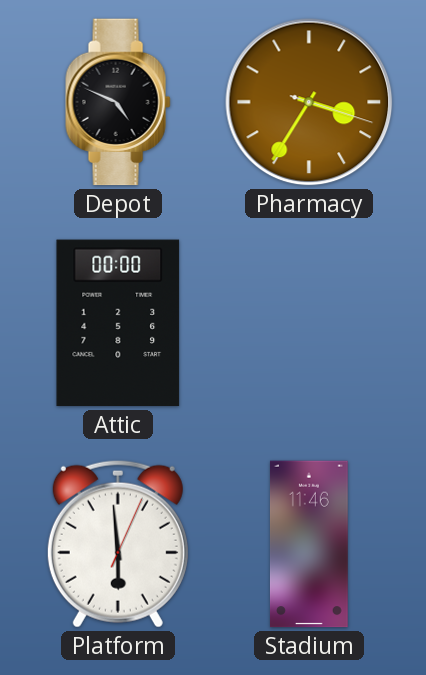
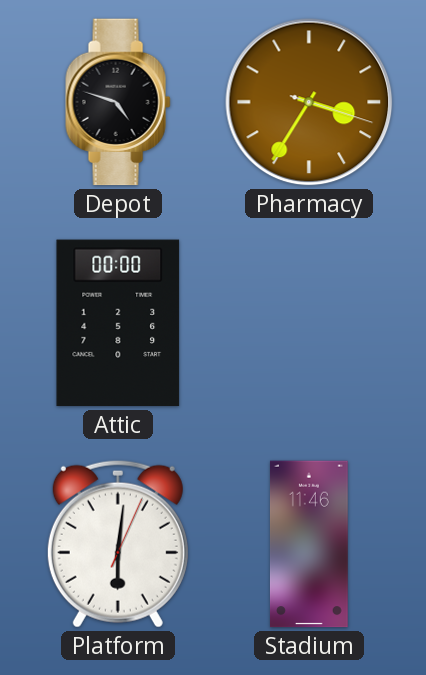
Depot: 4:49 -> 4:48 (118, 102)
Platform: 5:59 -> 6:01 (118, 544)
